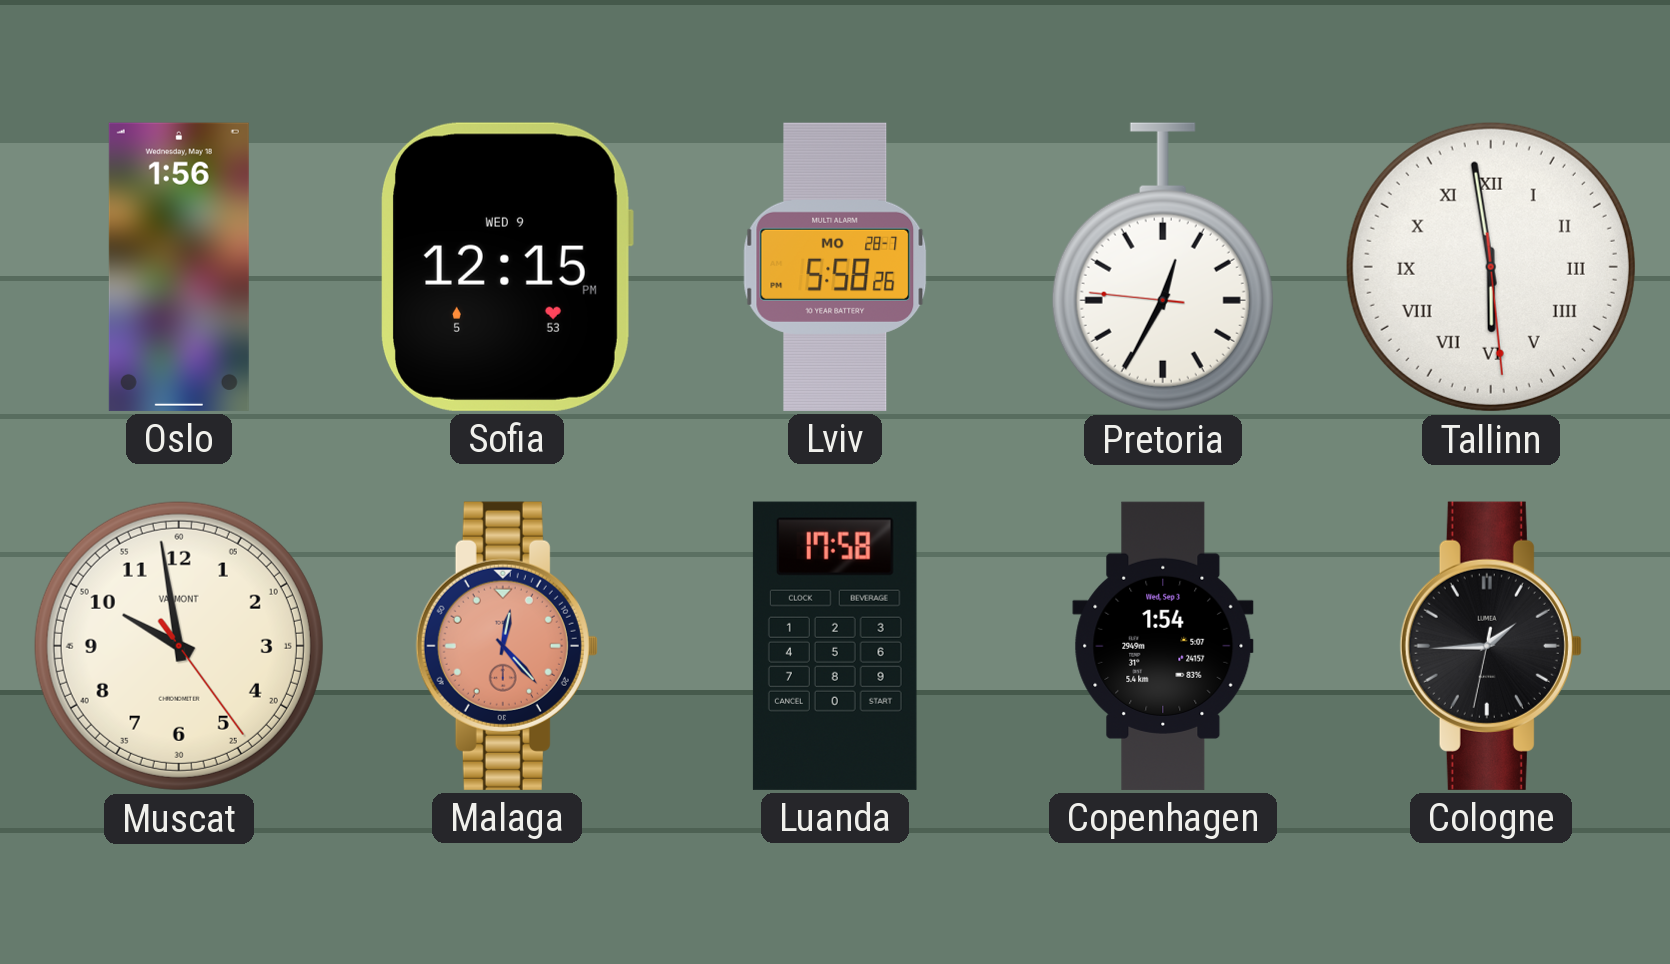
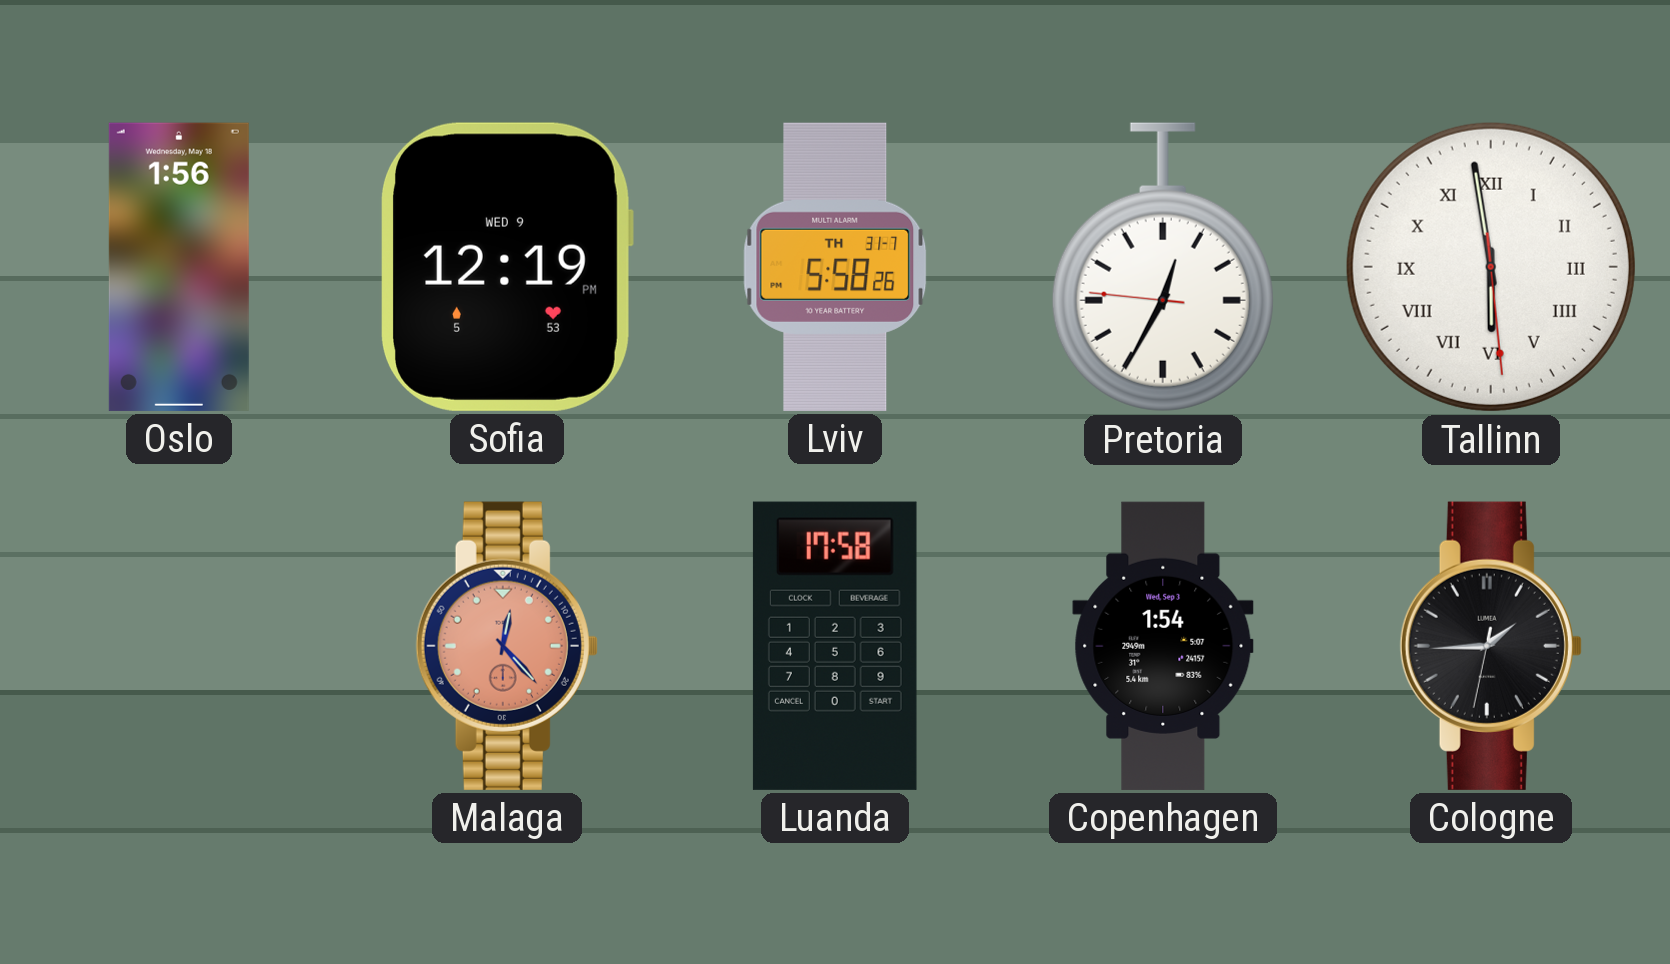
Sofia: 12:15 -> 12:19 (507, 267)
Lviv date: MO 28-7 -> TH 31-7 (835, 267)
Muscat: 9:58 -> none (179, 646)
